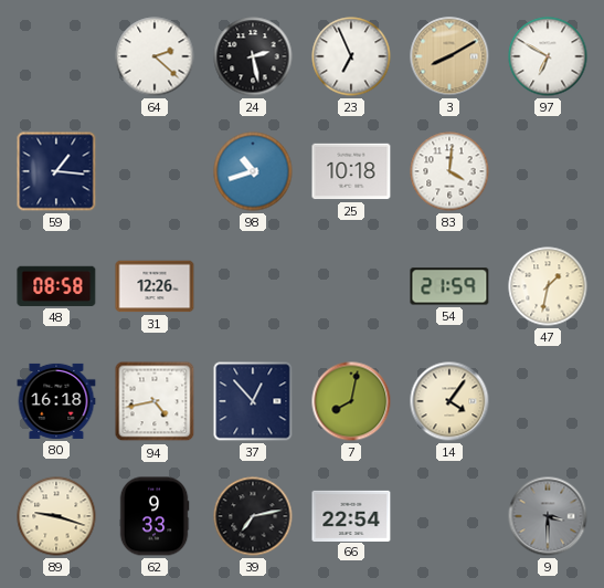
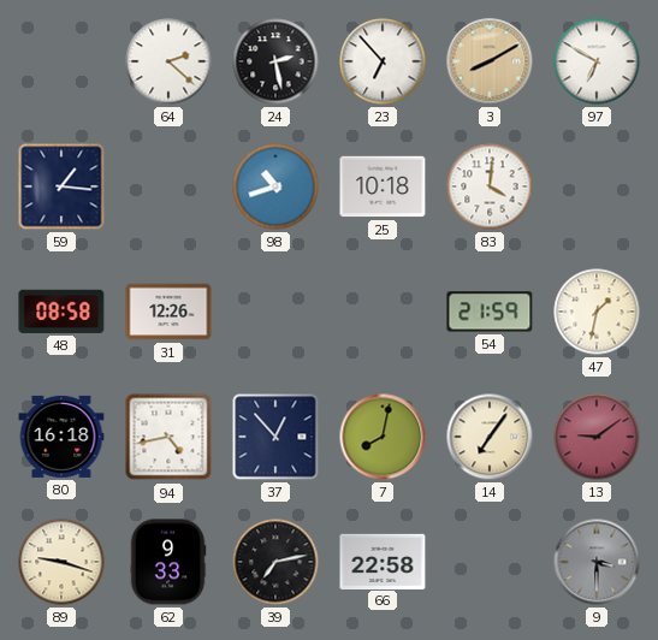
23: 6:56 -> 6:53 (383, 61)
14: 4:06 -> 7:06 (490, 437)
13: none -> 9:09 (597, 437)
66: 22:54 -> 22:58 (383, 561)
